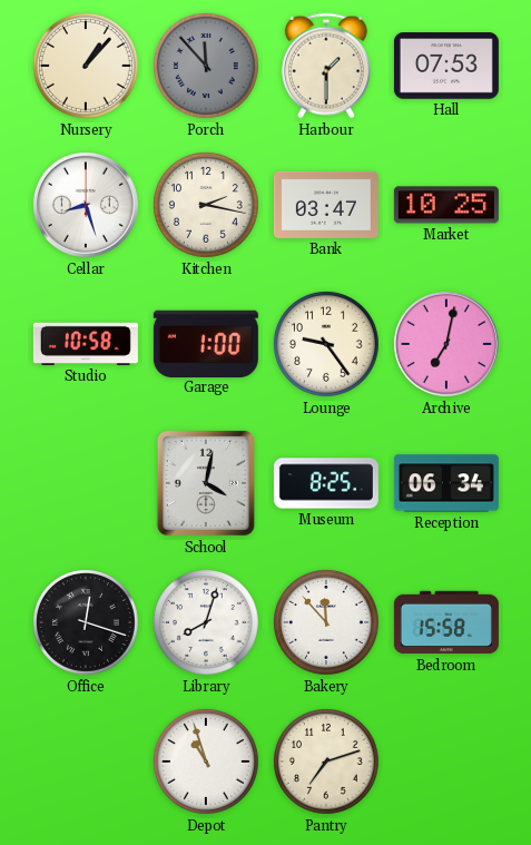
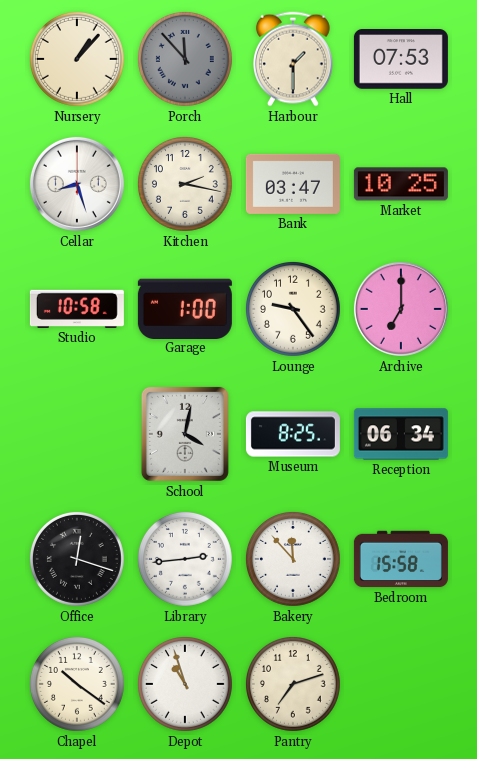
Archive: 7:02 -> 7:00 (401, 309)
Library: 8:03 -> 2:44 (185, 559)
Chapel: none -> 10:21 (77, 684)
